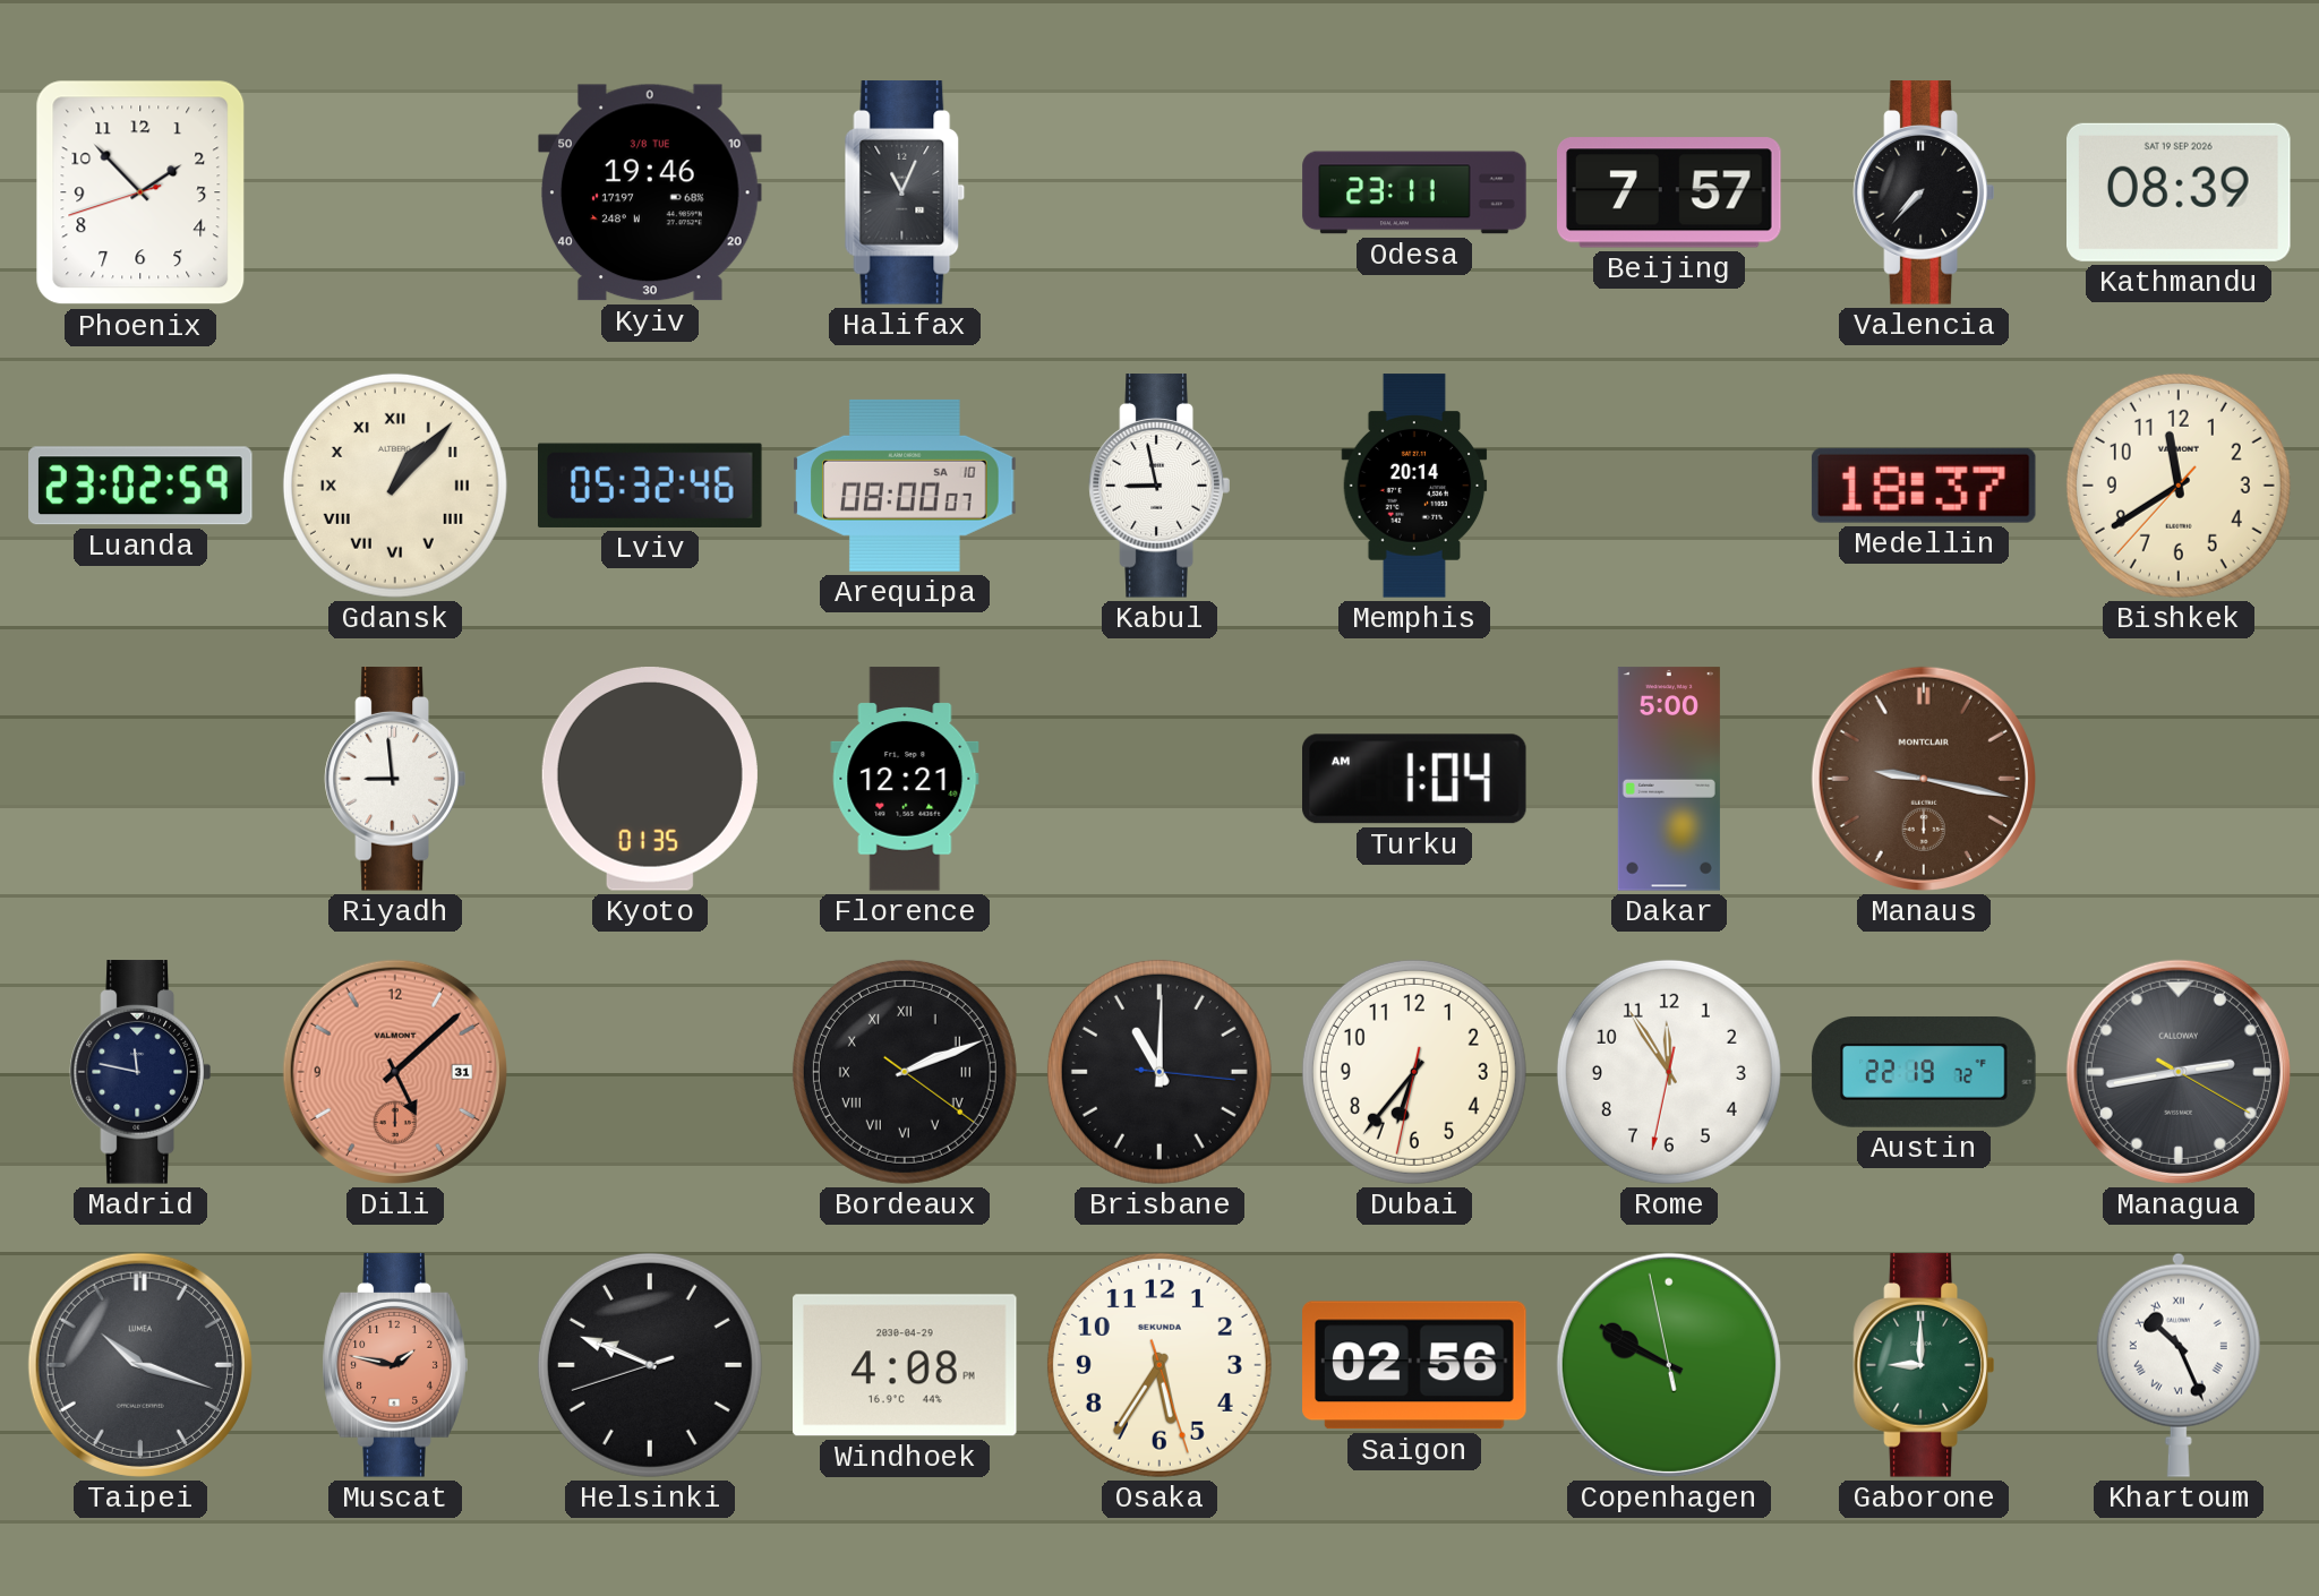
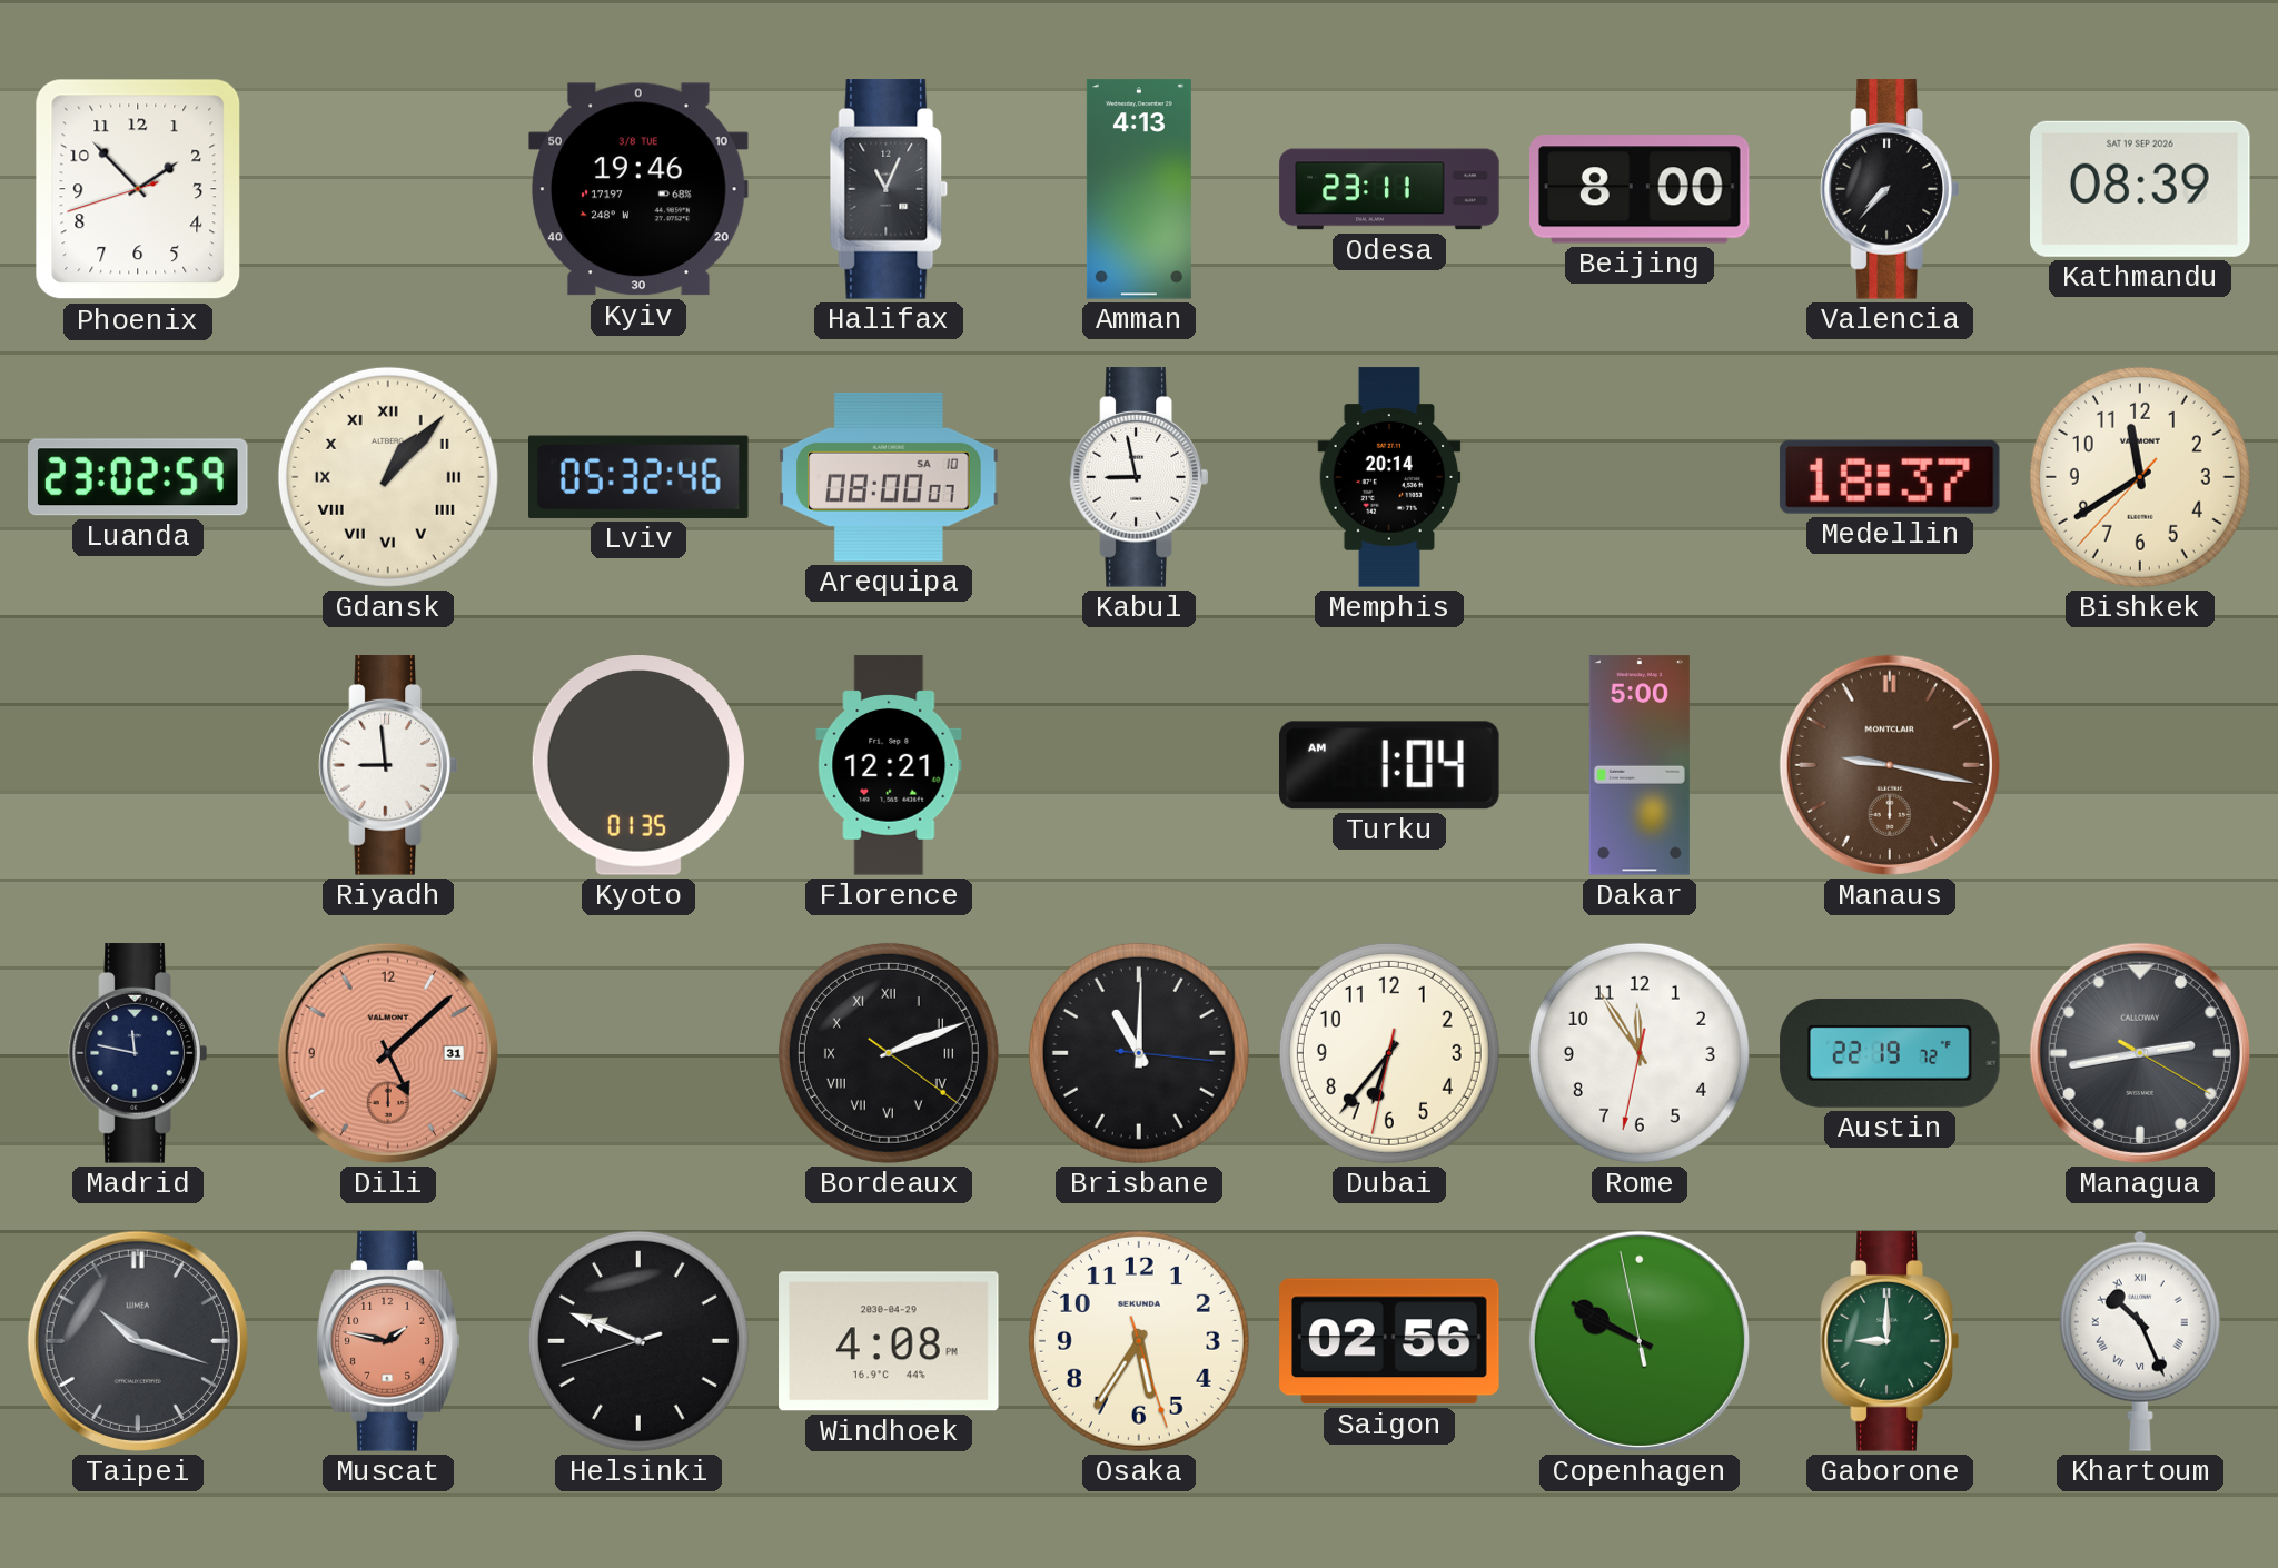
Amman: none -> 4:13 (1139, 189)
Beijing: 7:57 -> 8:00 (1640, 189)
